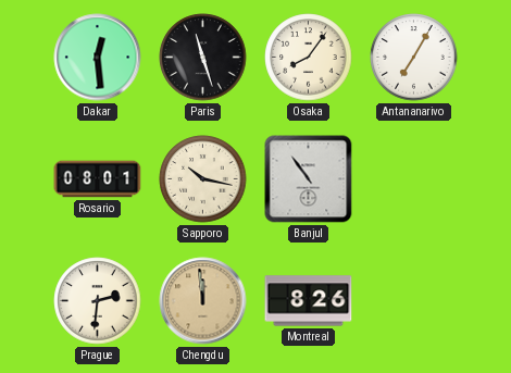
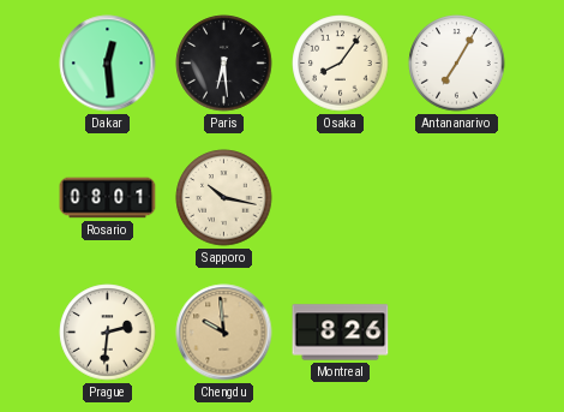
Paris: 11:27 -> 6:29 (224, 64)
Banjul: 10:54 -> none (309, 179)
Chengdu: 11:59 -> 9:59 (224, 333)
